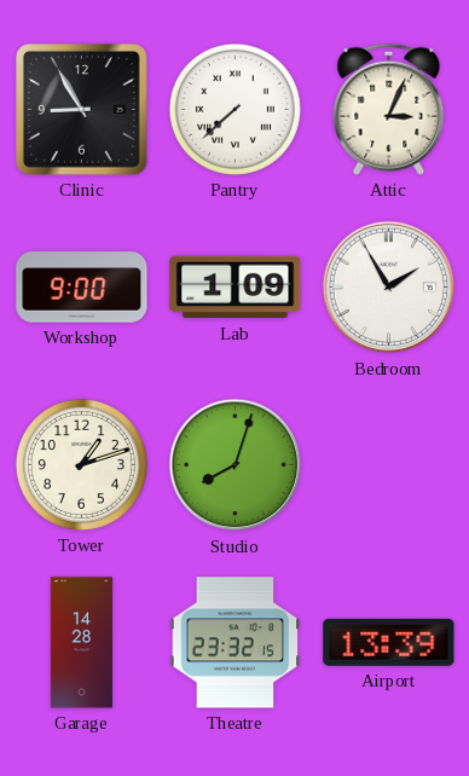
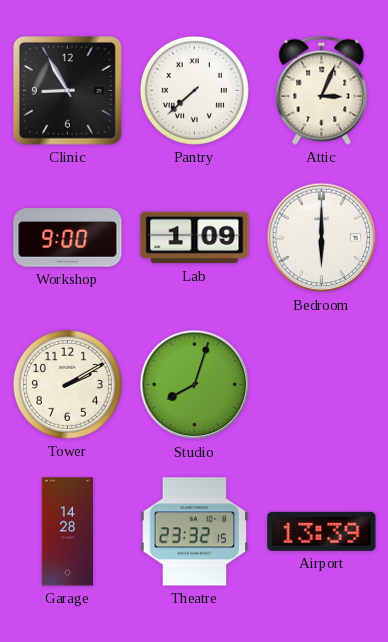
Bedroom: 1:55 -> 6:00 (322, 238)
Tower: 1:12 -> 2:10 (67, 384)
